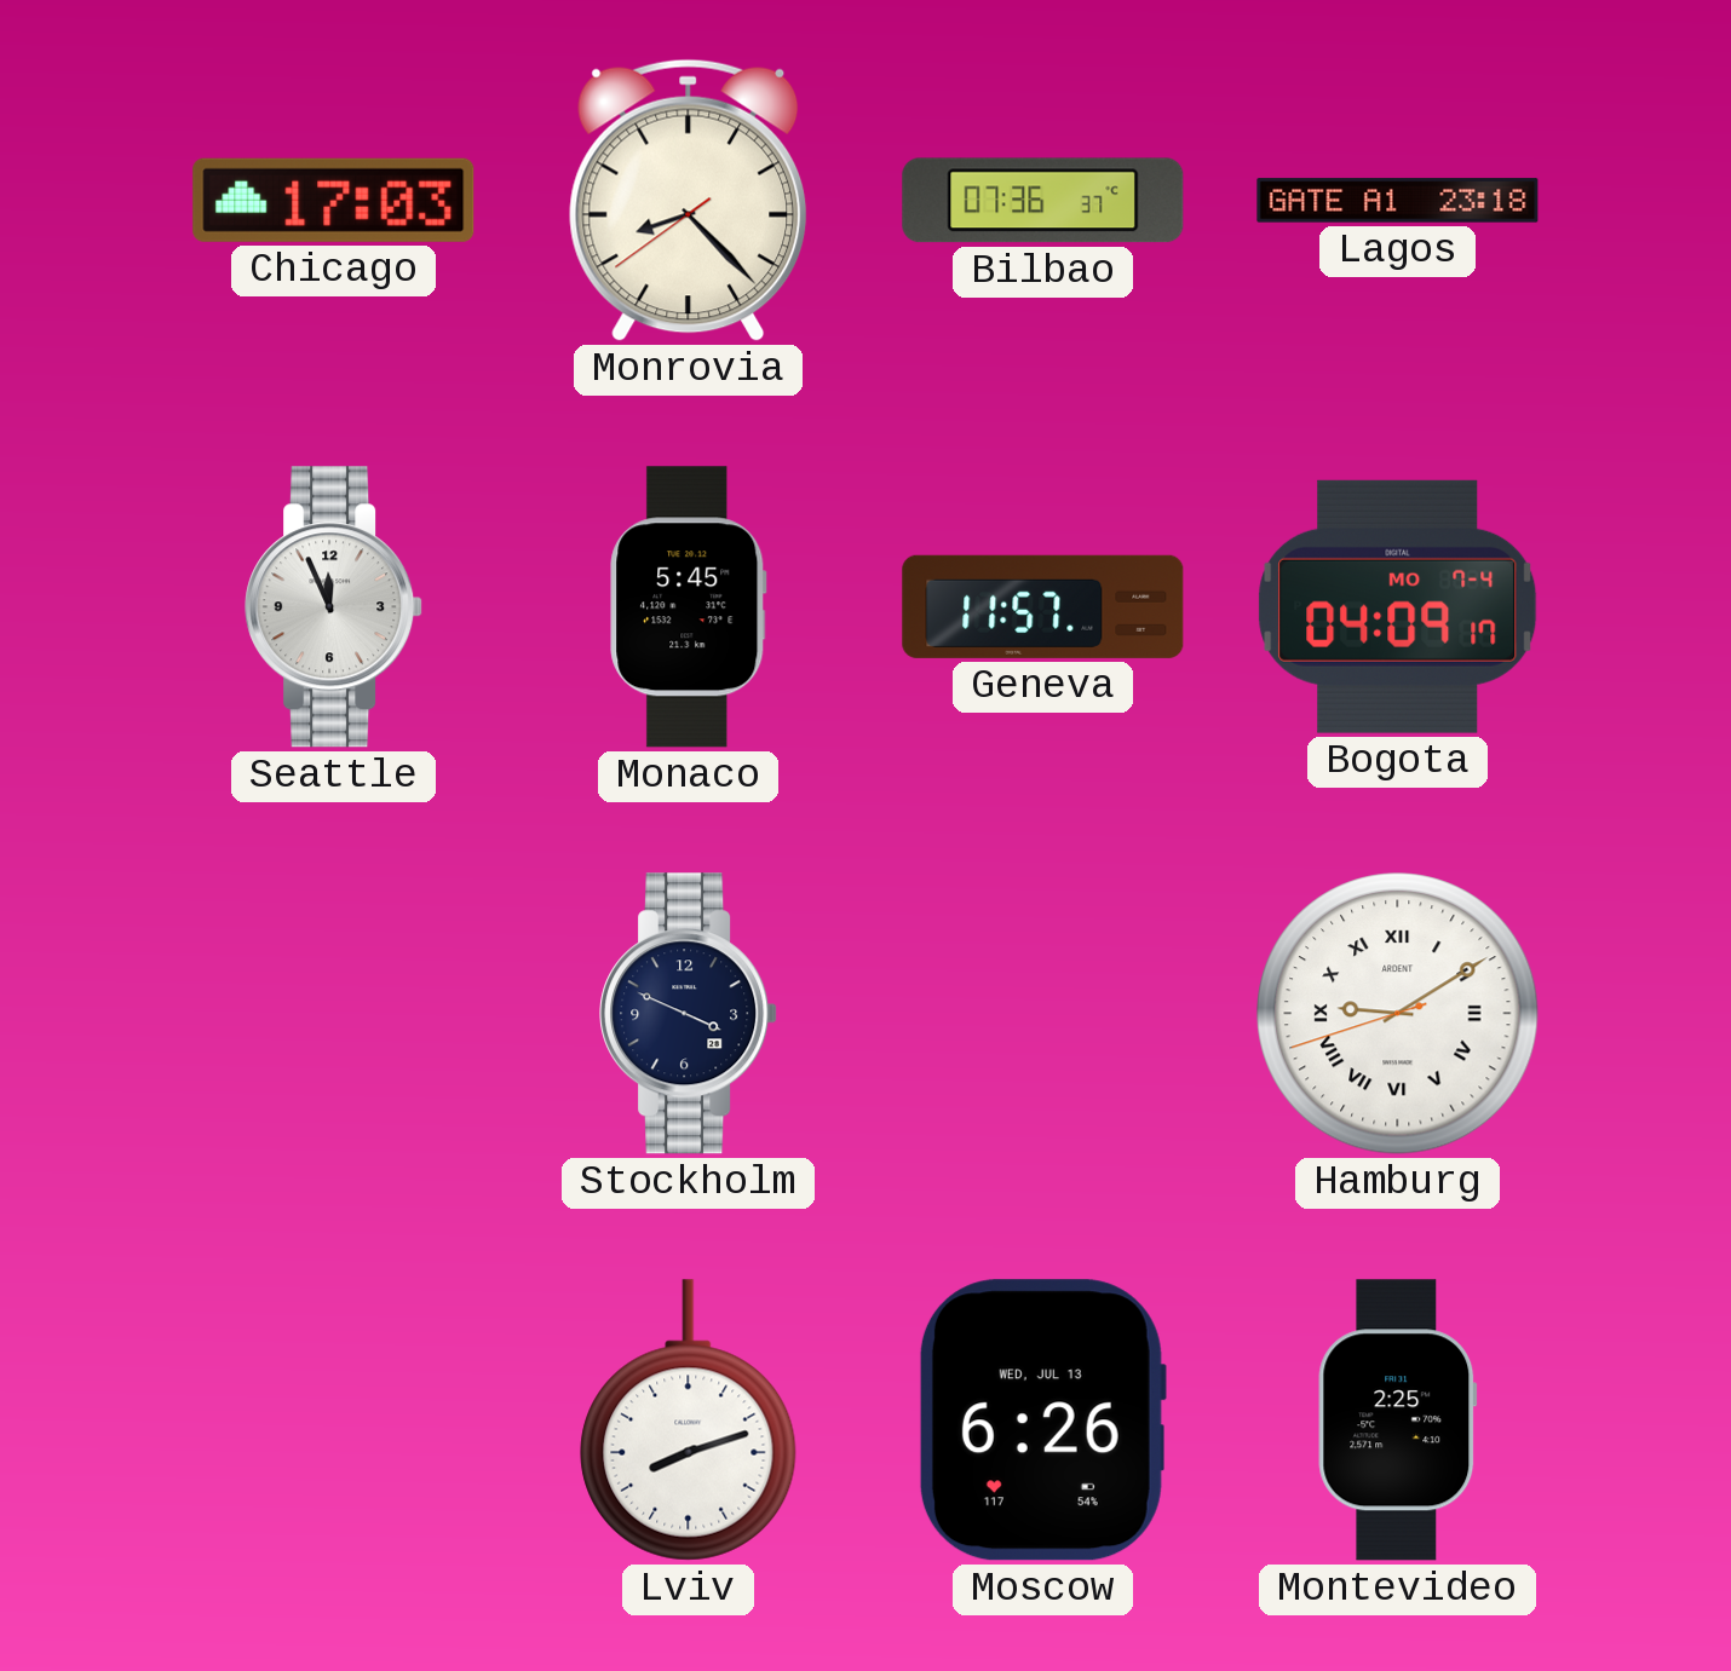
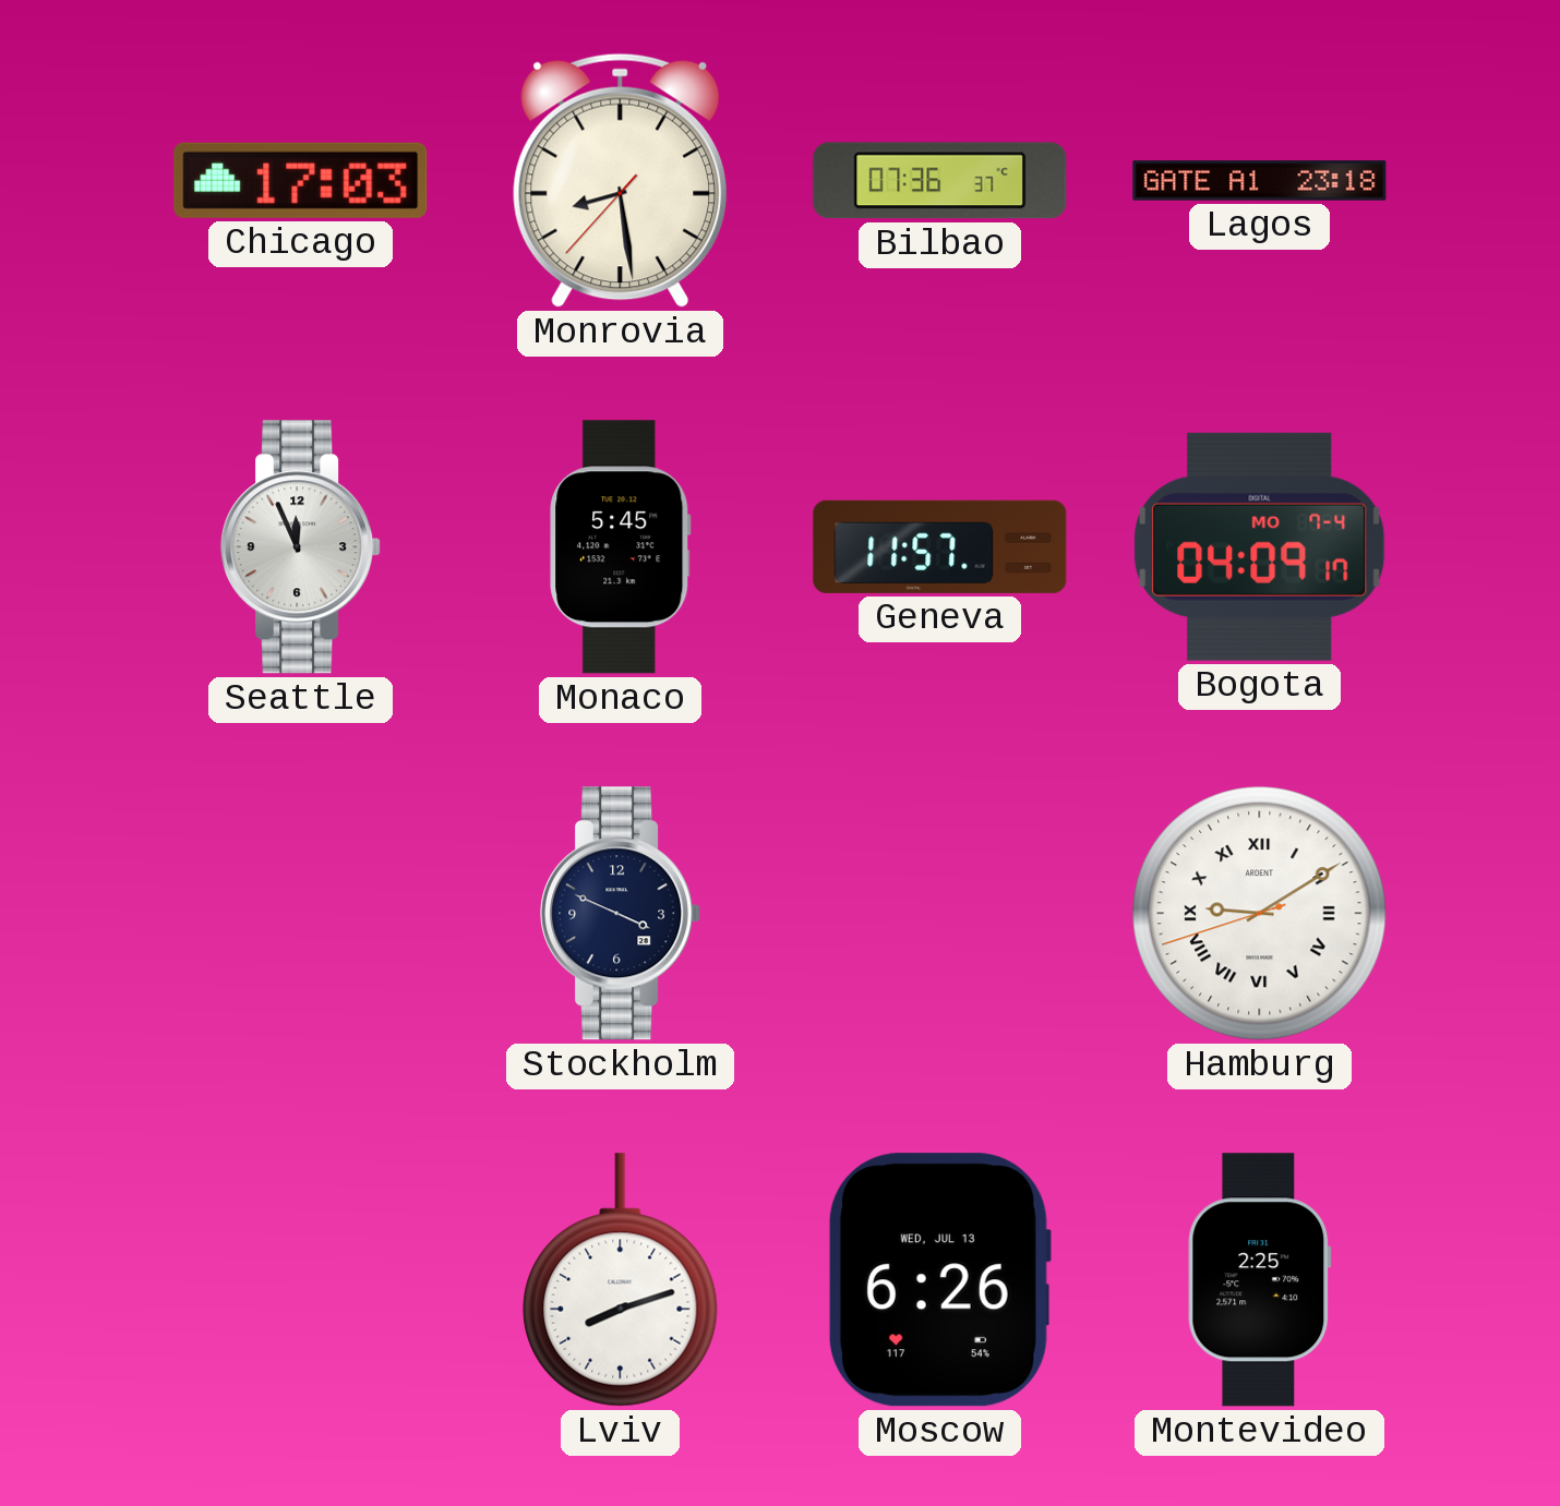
Monrovia: 8:22 -> 8:28 (621, 180)
